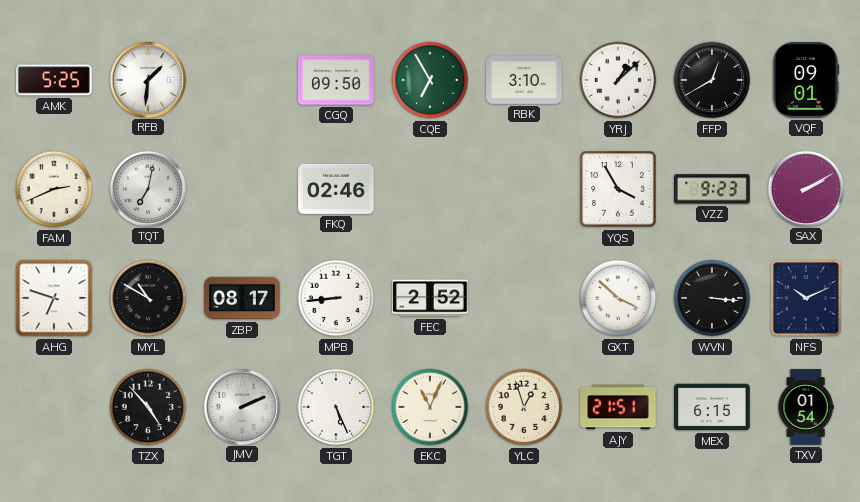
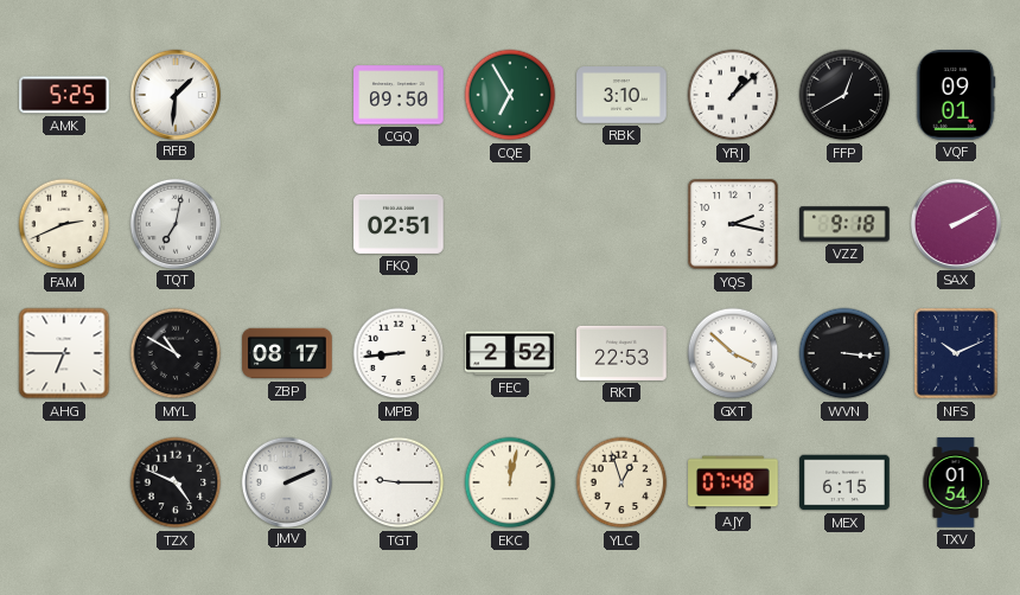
FKQ: 02:46 -> 02:51 (399, 224)
YQS: 3:55 -> 2:17 (733, 224)
VZZ: 9:23 -> 9:18 (846, 224)
AHG: 6:48 -> 6:45 (64, 353)
RKT: none -> 22:53 (621, 353)
TZX: 4:53 -> 4:49 (176, 482)
TGT: 5:26 -> 9:15 (399, 482)
EKC: 11:04 -> 12:02 (510, 482)
AJY: 21:51 -> 07:48 (733, 482)
